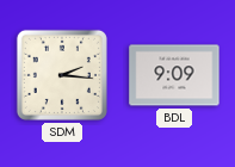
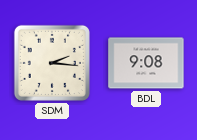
BDL: 9:09 -> 9:08 (146, 63)
